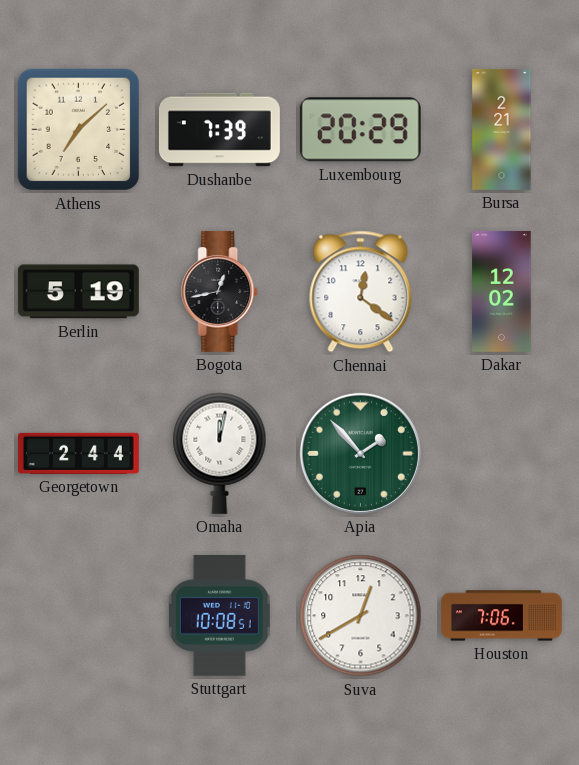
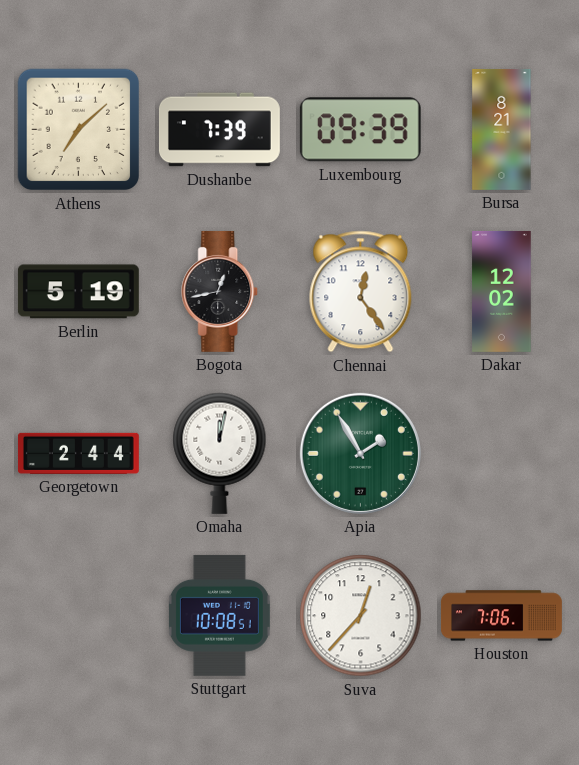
Luxembourg: 20:29 -> 09:39 (360, 130)
Bursa: 2:21 -> 8:21 (502, 129)
Chennai: 12:21 -> 12:24 (361, 292)
Apia: 1:53 -> 1:55 (360, 453)
Suva: 12:40 -> 12:37 (361, 616)
